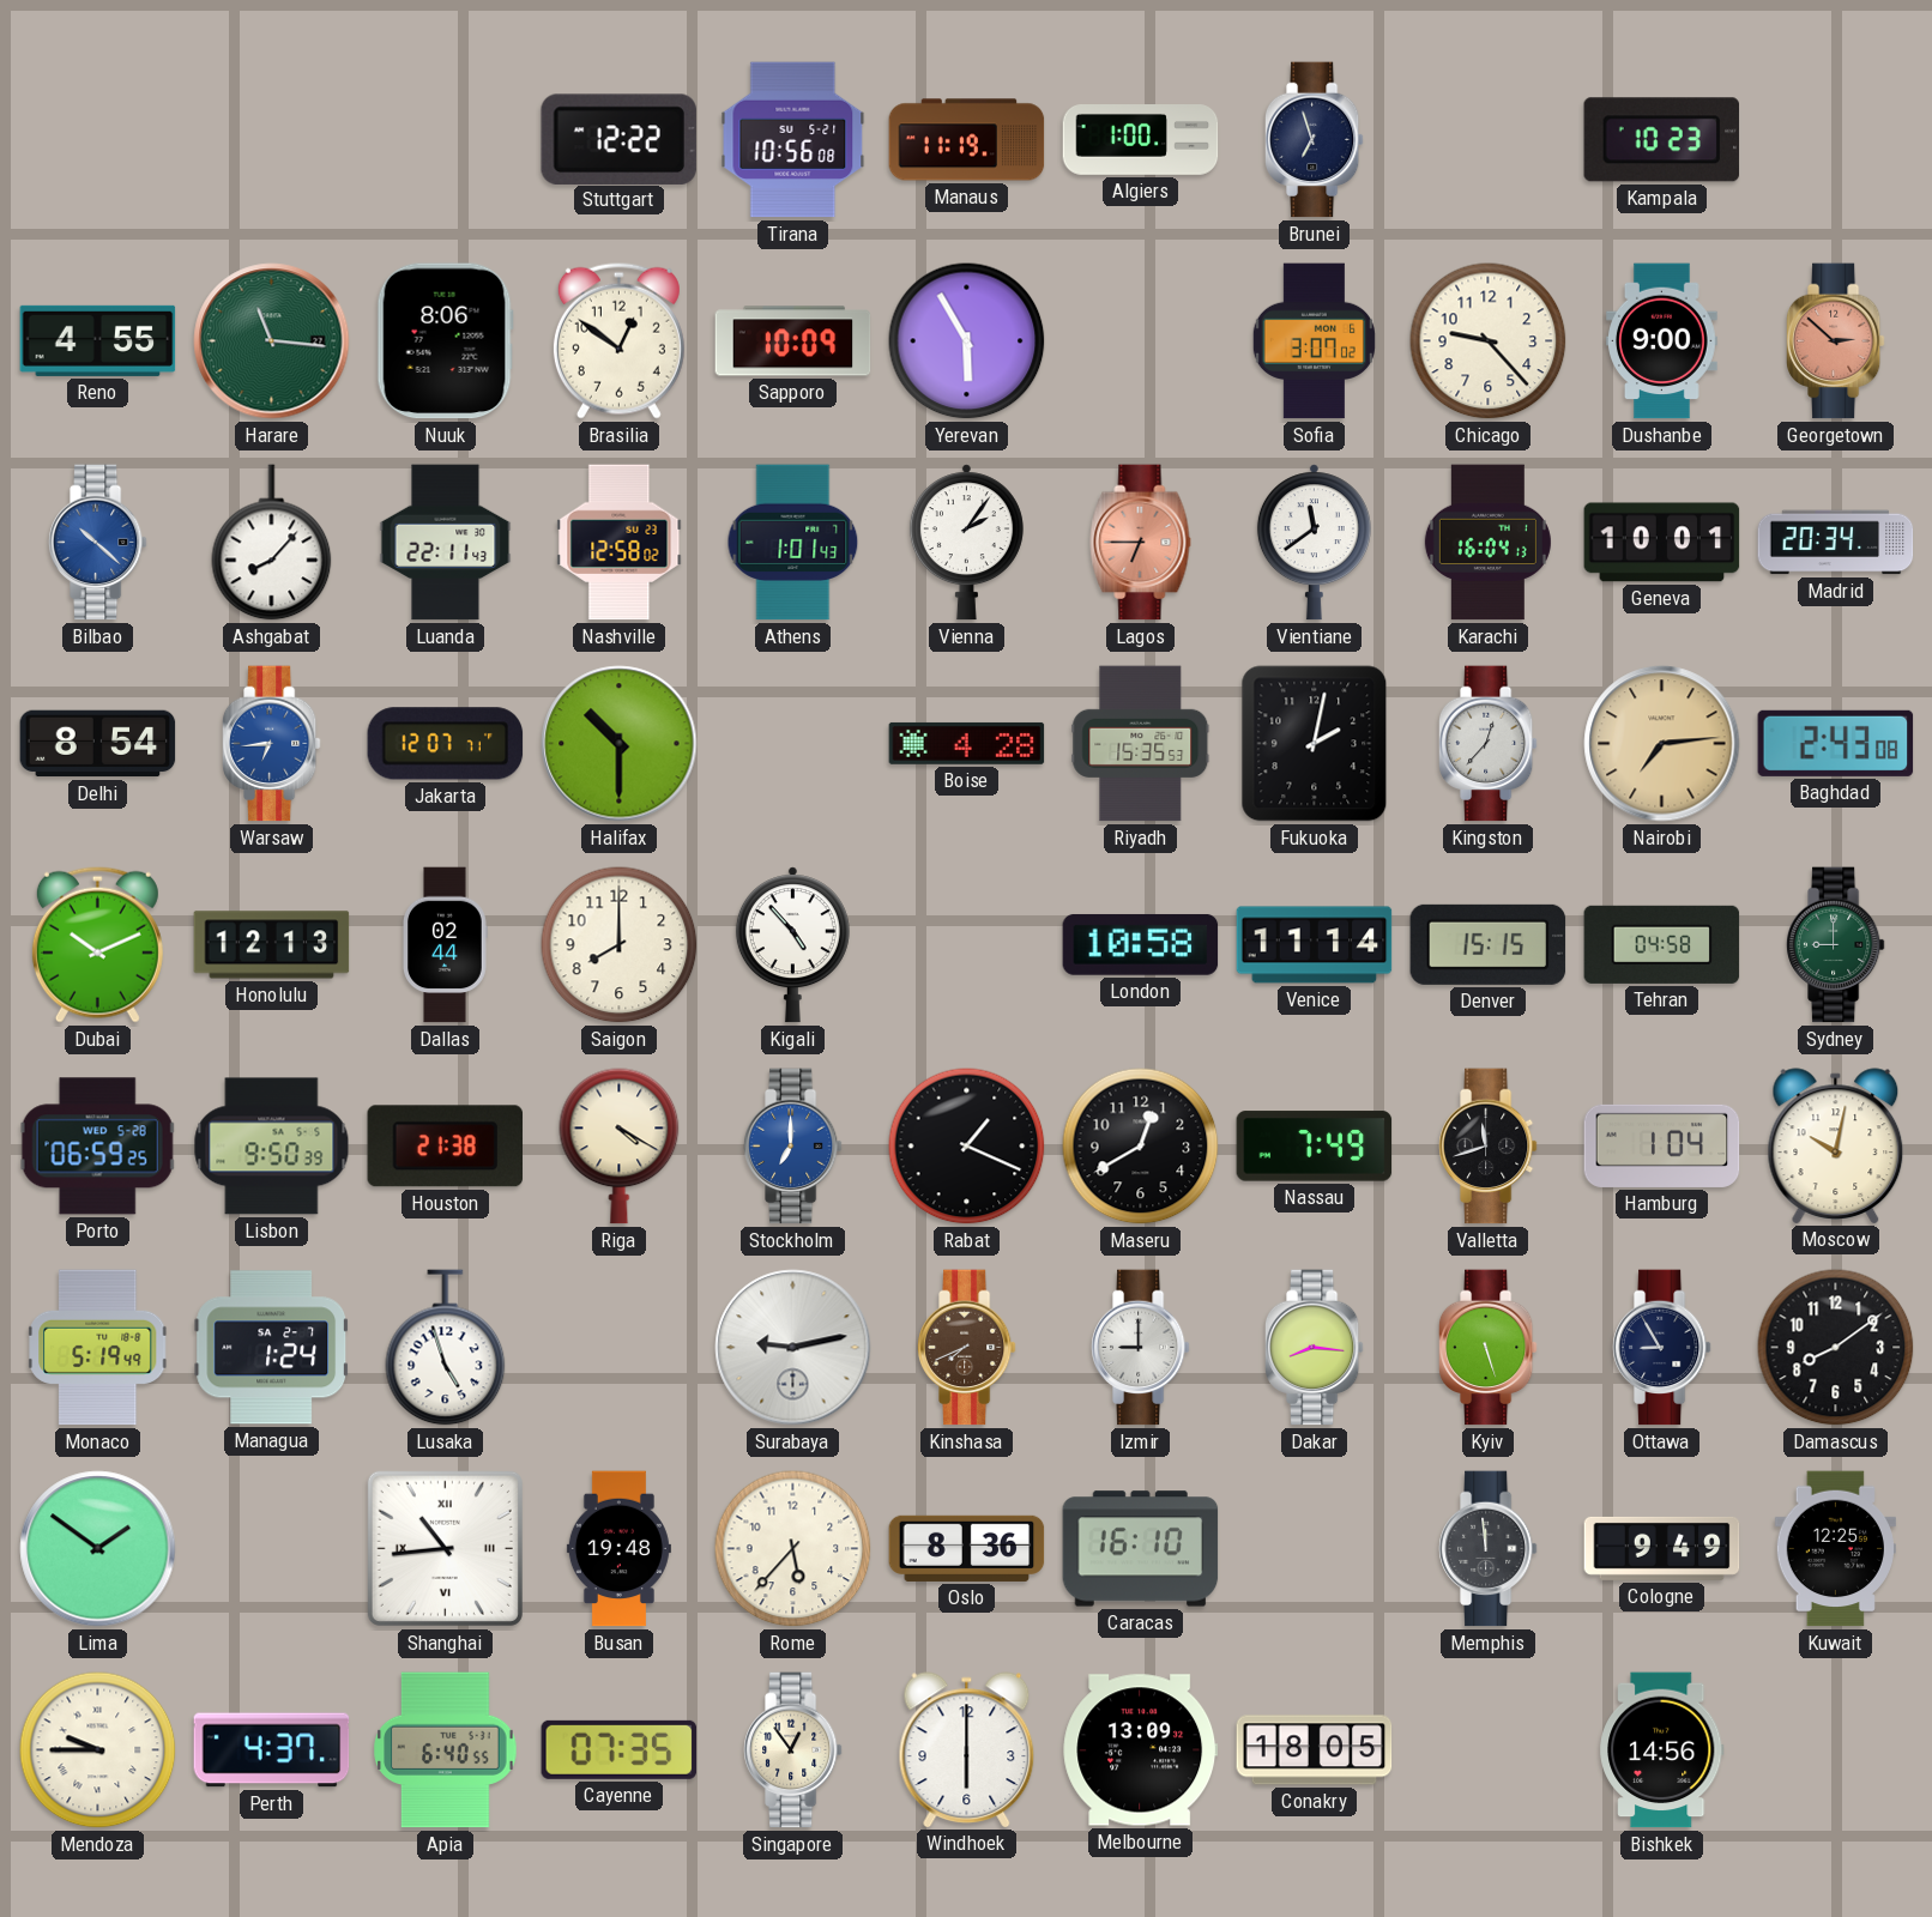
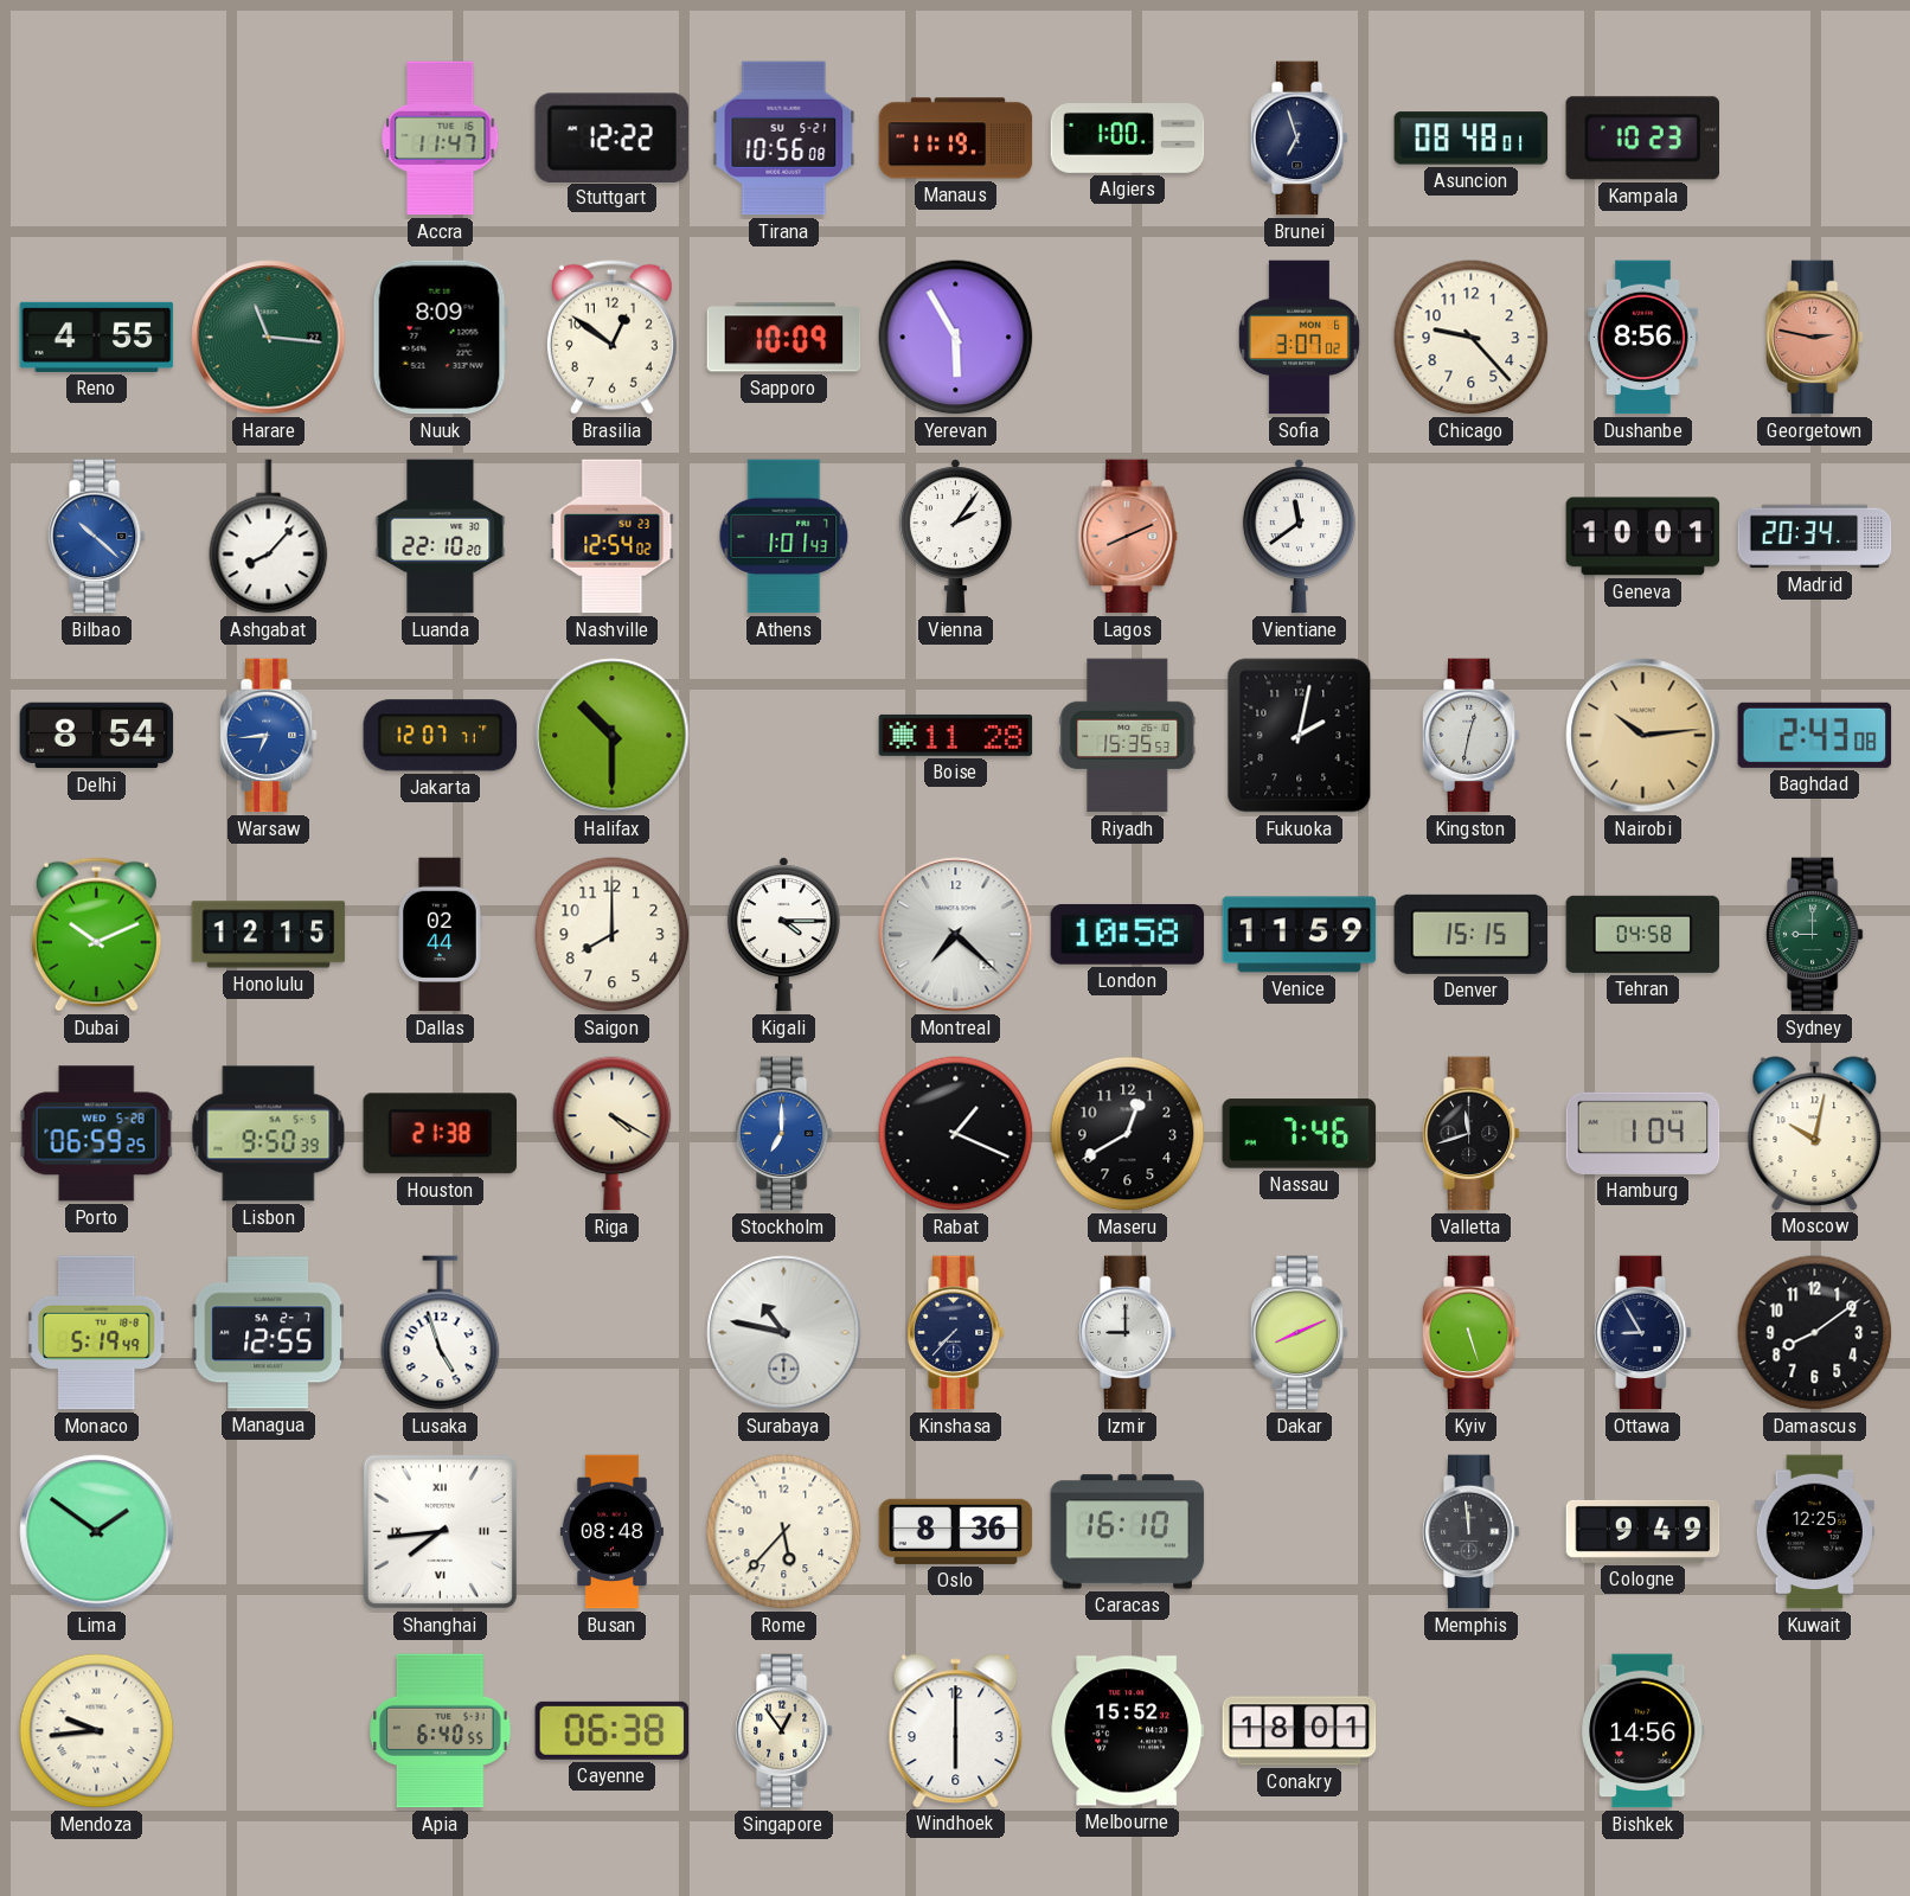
Accra: none -> 11:47 (441, 139)
Asuncion: none -> 08:48 (1472, 139)
Nuuk: 8:06 -> 8:09 (440, 338)
Dushanbe: 9:00 -> 8:56 (1643, 338)
Georgetown: 2:52 -> 2:47 (1814, 338)
Luanda: 22:11 -> 22:10 (441, 537)
Nashville: 12:58 -> 12:54 (613, 537)
Lagos: 6:45 -> 8:11 (1128, 537)
Karachi: 16:04 -> none (1487, 543)
Boise: 4:28 -> 11:28 (956, 735)
Kingston: 12:37 -> 12:32 (1470, 736)
Nairobi: 7:14 -> 10:14 (1643, 736)
Honolulu: 12:13 -> 12:15 (269, 935)
Kigali: 4:53 -> 4:15 (783, 935)
Montreal: none -> 7:22 (956, 935)
Venice: 11:14 -> 11:59 (1300, 935)
Nassau: 7:49 -> 7:46 (1300, 1134)
Managua: 1:24 -> 12:55 (269, 1333)
Surabaya: 9:13 -> 10:47 (784, 1333)
Kinshasa: 7:41 -> 7:37 (955, 1333)
Kinshasa dial: brown -> navy (955, 1333)
Dakar: 8:16 -> 8:11 (1299, 1333)
Shanghai: 10:44 -> 7:44 (440, 1531)
Busan: 19:48 -> 08:48 (611, 1532)
Mendoza: 9:45 -> 9:44 (97, 1731)
Perth: 4:37 -> none (272, 1750)
Cayenne: 07:35 -> 06:38 (613, 1730)
Melbourne: 13:09 -> 15:52 (1128, 1731)
Conakry: 18:05 -> 18:01 (1300, 1731)
